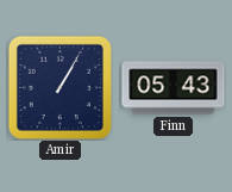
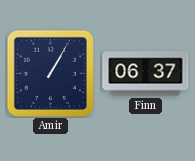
Finn: 05:43 -> 06:37 (146, 74)
